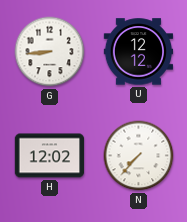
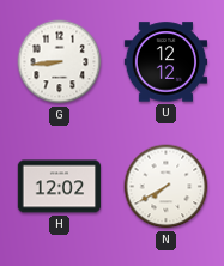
N: 7:37 -> 7:40 (167, 187)
